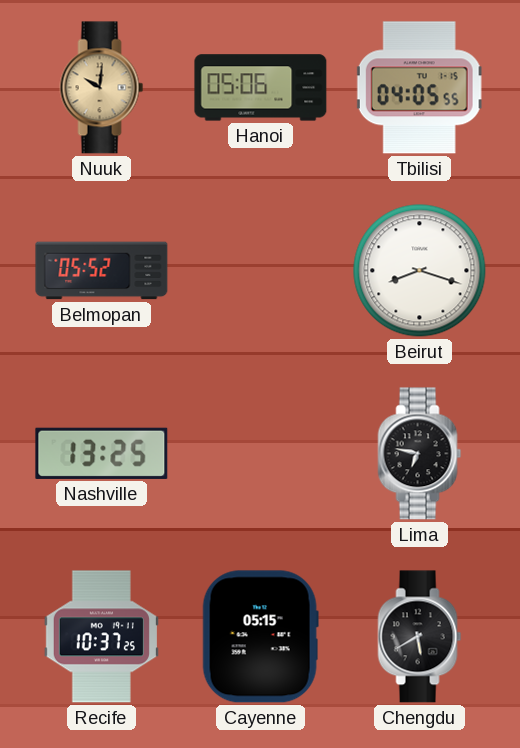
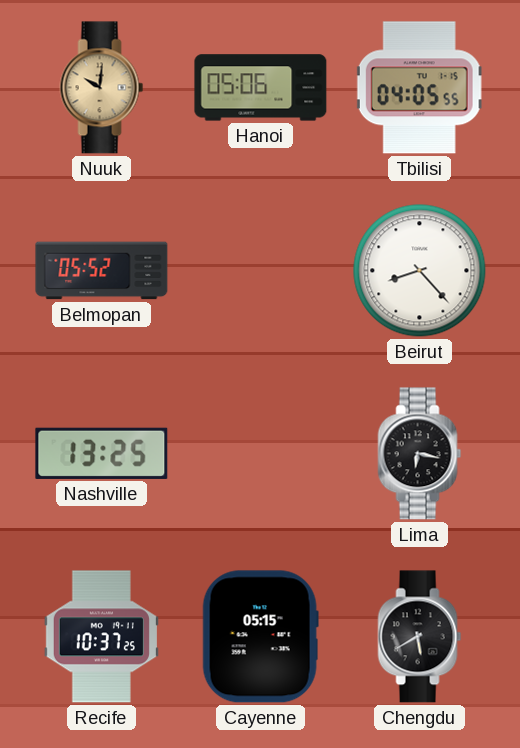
Beirut: 8:18 -> 8:23 (420, 271)
Lima: 6:47 -> 6:17 (420, 454)
